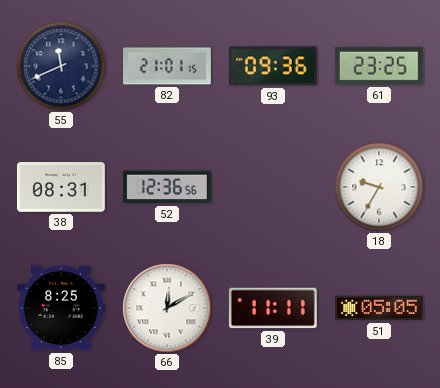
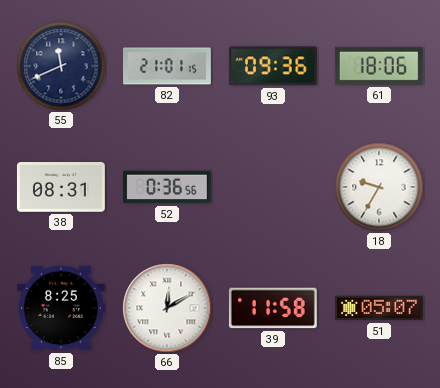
61: 23:25 -> 18:06 (379, 66)
52: 12:36 -> 0:36 (167, 187)
39: 11:11 -> 11:58 (273, 308)
51: 05:05 -> 05:07 (379, 308)
